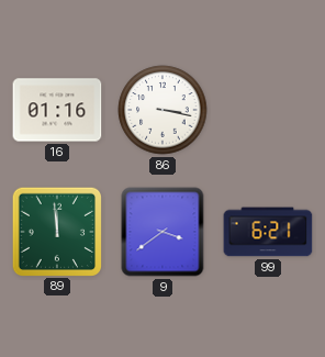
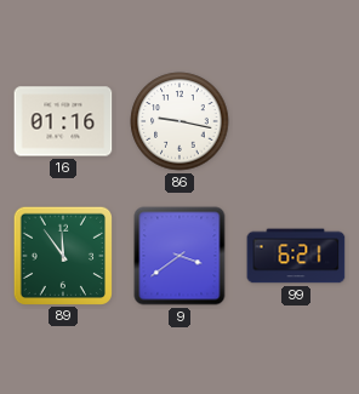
86: 3:17 -> 9:17 (180, 121)
89: 11:59 -> 11:54 (62, 255)
